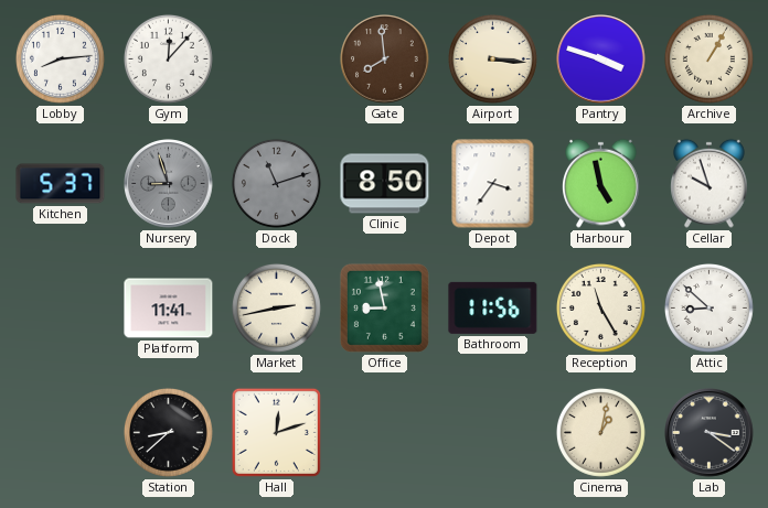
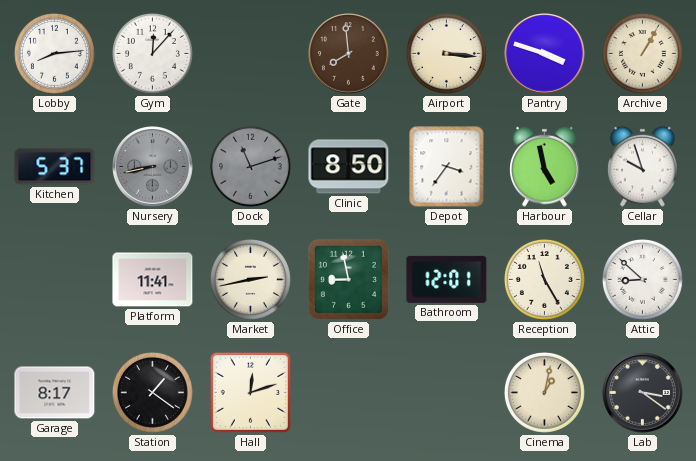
Nursery: 8:57 -> 8:43 (153, 167)
Bathroom: 11:56 -> 12:01 (447, 279)
Garage: none -> 8:17 (55, 393)
Station: 8:38 -> 1:21 (152, 392)
